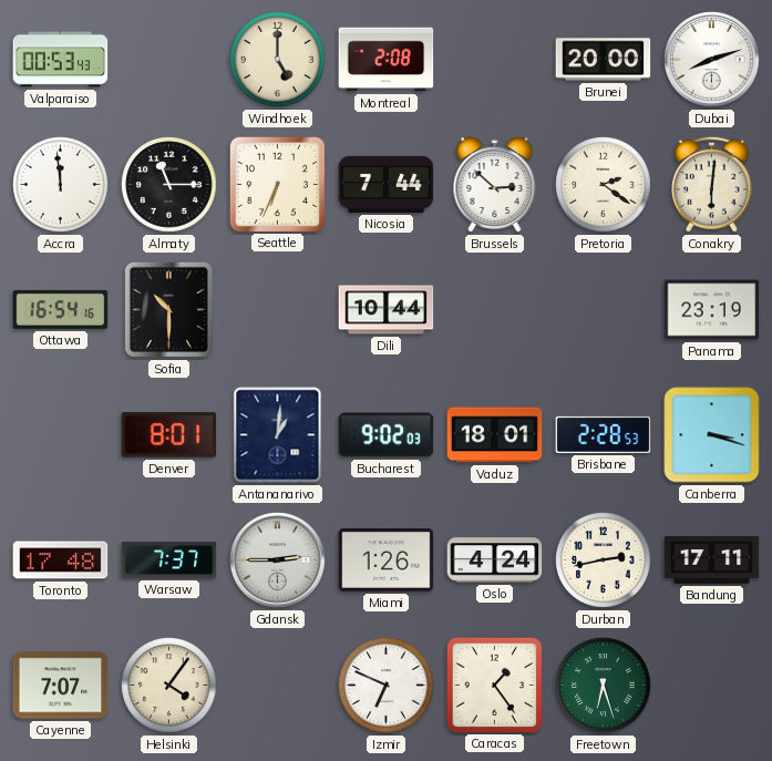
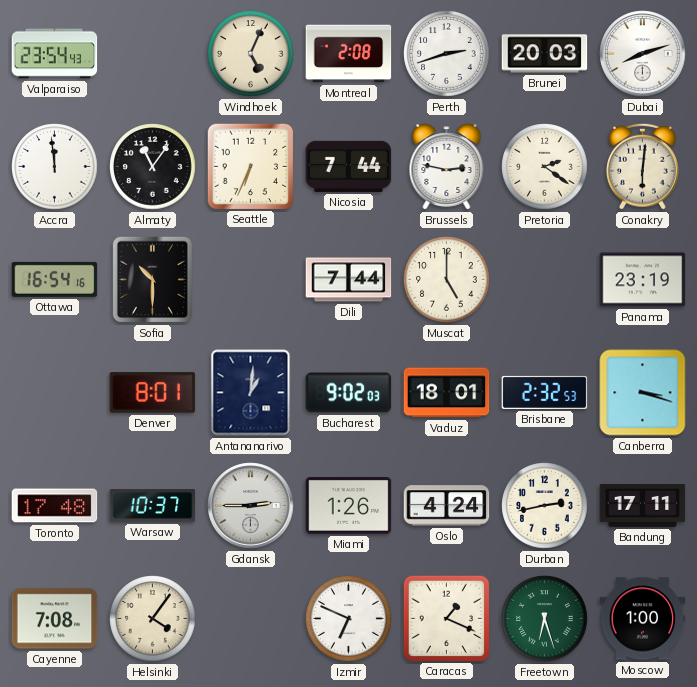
Valparaiso: 00:53 -> 23:54 (55, 54)
Windhoek: 5:00 -> 5:04 (251, 54)
Perth: none -> 2:42 (447, 54)
Brunei: 20:00 -> 20:03 (545, 54)
Almaty: 11:15 -> 11:06 (153, 167)
Brussels: 2:52 -> 2:47 (447, 167)
Dili: 10:44 -> 7:44 (349, 280)
Muscat: none -> 5:00 (447, 280)
Brisbane: 2:28 -> 2:32 (545, 392)
Warsaw: 7:37 -> 10:37 (153, 506)
Cayenne: 7:07 -> 7:08 (55, 619)
Caracas: 1:24 -> 1:19 (446, 618)
Moscow: none -> 1:00 (643, 619)
